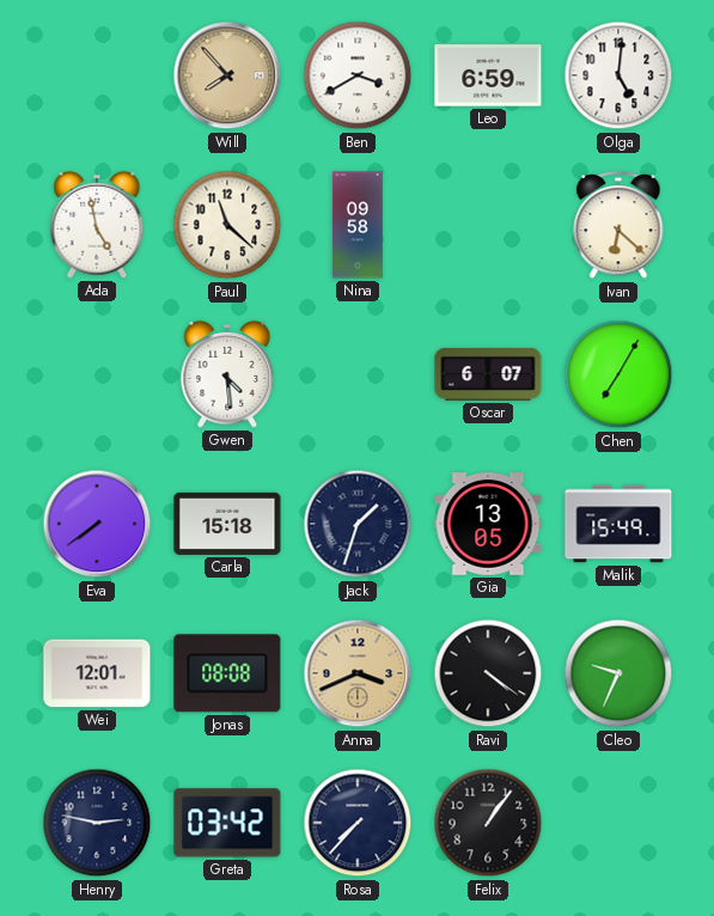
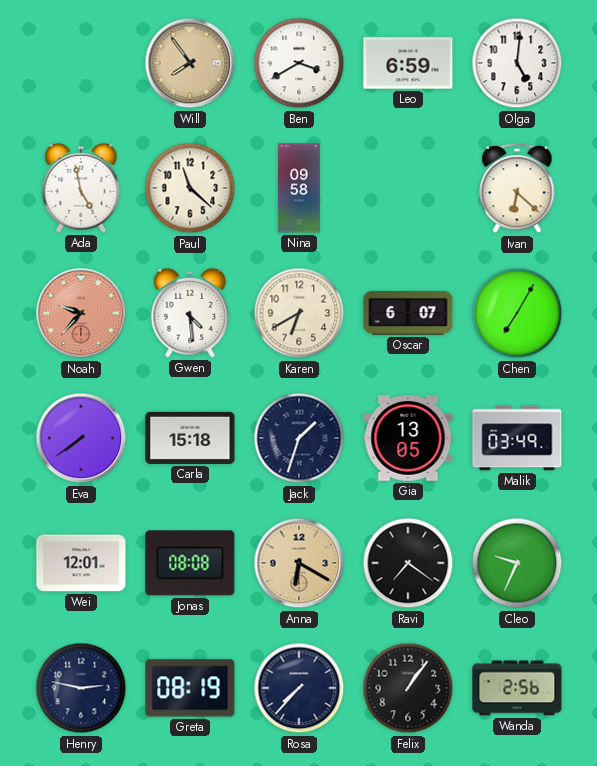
Will: 7:53 -> 7:54 (190, 63)
Noah: none -> 9:37 (81, 313)
Karen: none -> 6:40 (299, 313)
Malik: 15:49 -> 03:49 (517, 438)
Anna: 3:41 -> 6:20 (299, 563)
Ravi: 4:21 -> 7:21 (408, 563)
Greta: 03:42 -> 08:19 (190, 688)
Wanda: none -> 2:56 (517, 688)
